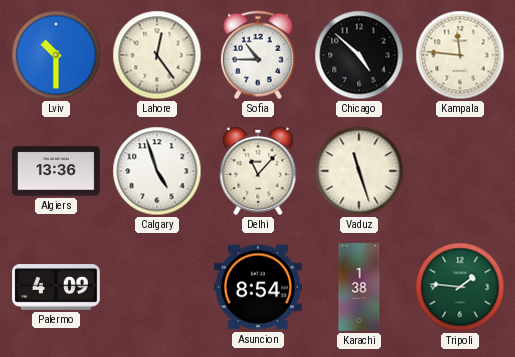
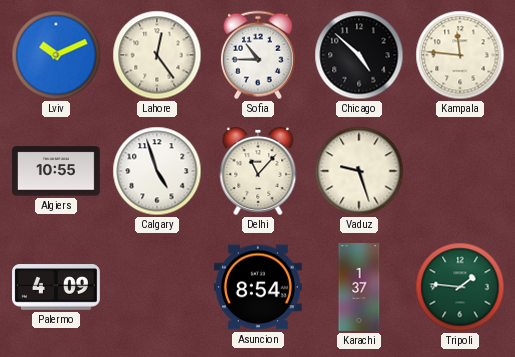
Lviv: 10:30 -> 10:11 (56, 55)
Algiers: 13:36 -> 10:55 (56, 171)
Vaduz: 11:27 -> 9:27 (359, 171)
Karachi: 1:38 -> 1:37 (359, 288)
